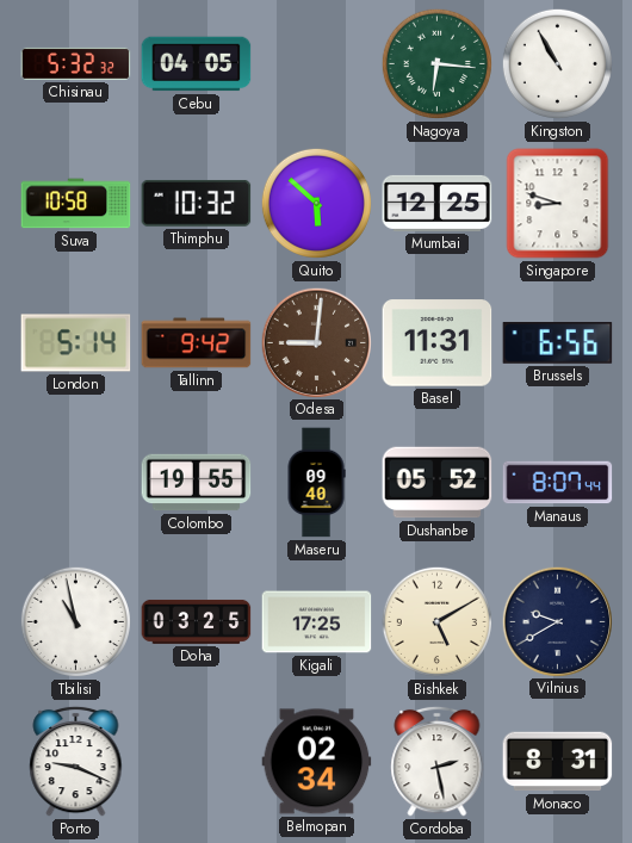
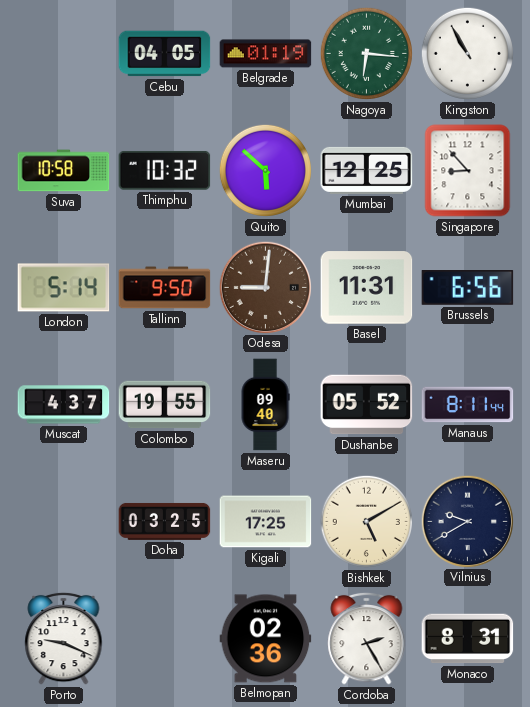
Chisinau: 5:32 -> none (76, 63)
Belgrade: none -> 01:19 (266, 54)
Singapore: 8:48 -> 8:53 (468, 171)
Tallinn: 9:42 -> 9:50 (165, 288)
Muscat: none -> 4:37 (64, 405)
Manaus: 8:07 -> 8:11 (468, 405)
Tbilisi: 10:58 -> none (75, 621)
Belmopan: 02:34 -> 02:36 (266, 639)
Cordoba: 2:28 -> 2:25 (367, 638)
